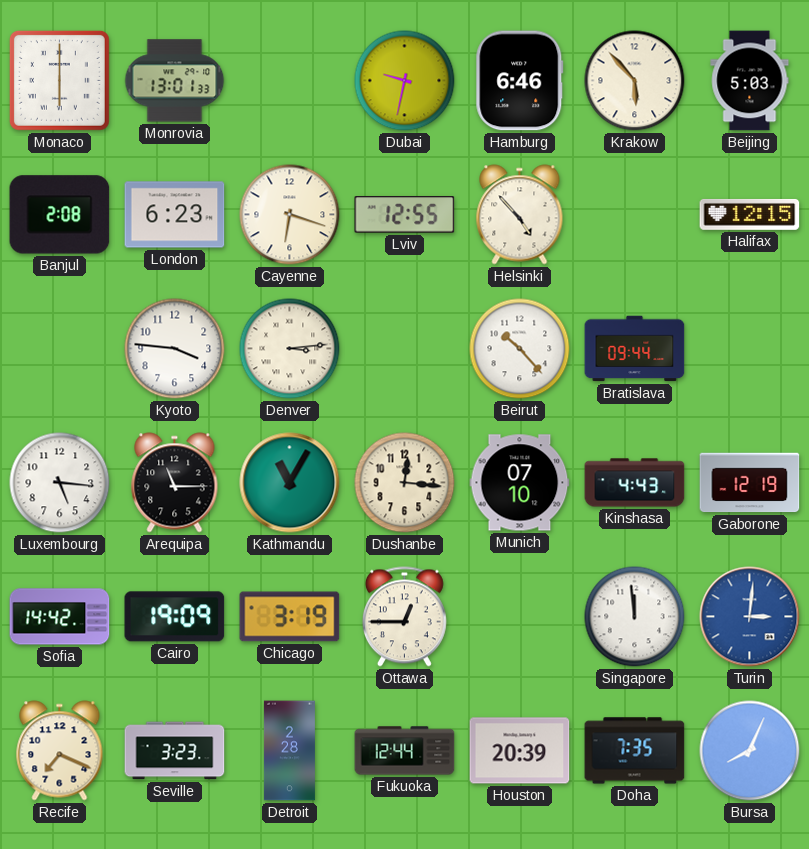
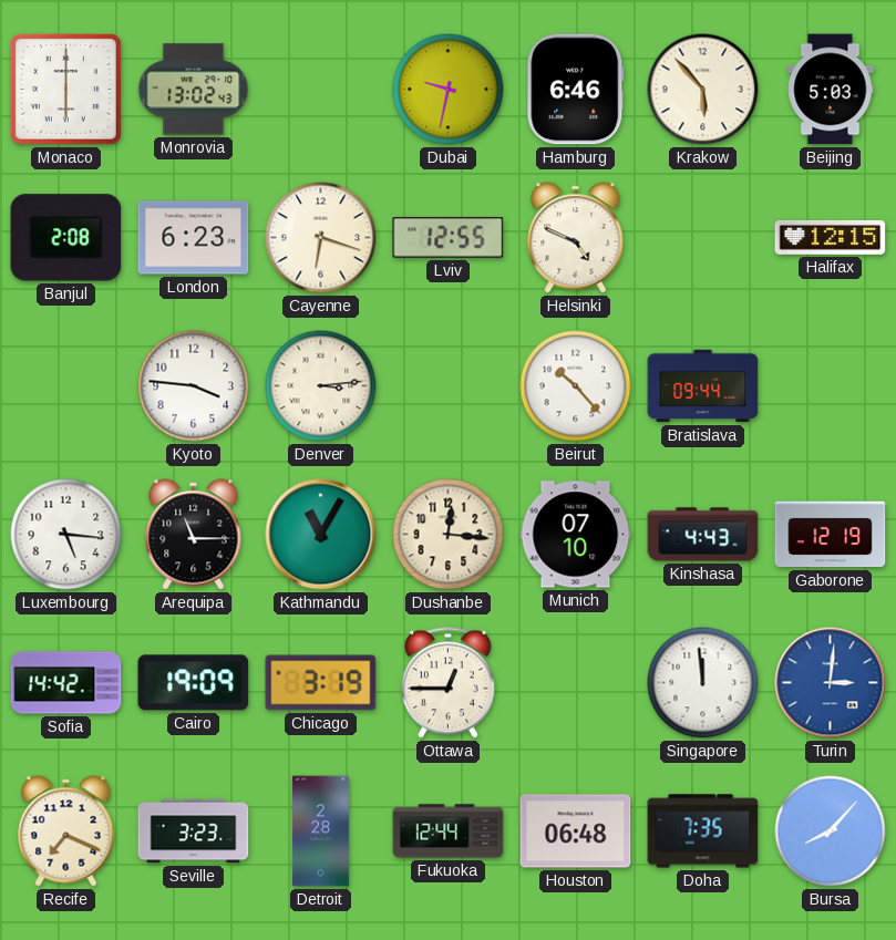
Monrovia: 13:01 -> 13:02 (194, 90)
Helsinki: 4:53 -> 4:49 (576, 238)
Houston: 20:39 -> 06:48 (576, 831)
Bursa: 8:04 -> 8:07 (831, 831)
